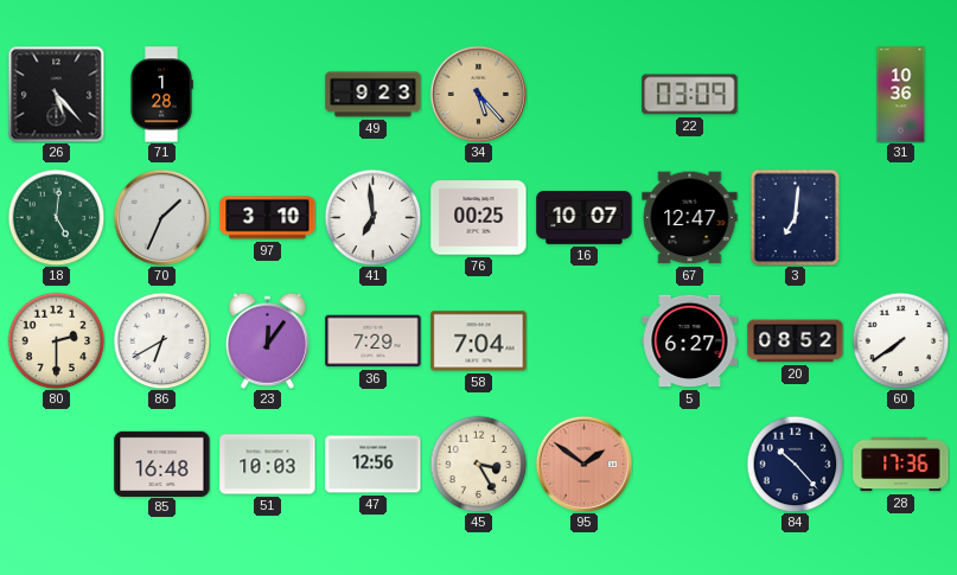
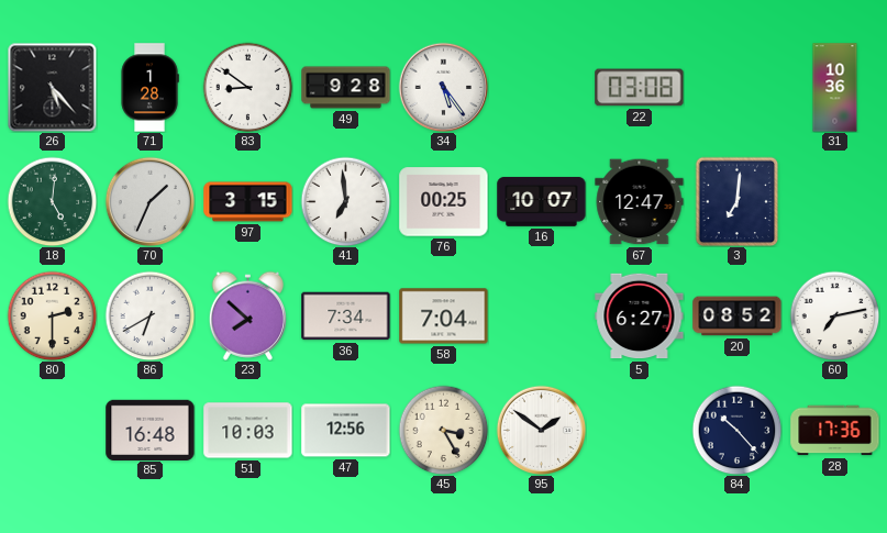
83: none -> 8:51 (247, 87)
49: 9:23 -> 9:28 (346, 88)
34: 5:23 -> 5:24 (443, 87)
34 dial: champagne -> white (443, 87)
22: 03:09 -> 03:08 (640, 88)
97: 3:10 -> 3:15 (248, 202)
23: 12:06 -> 7:52 (247, 315)
36: 7:29 -> 7:34 (346, 317)
60: 7:39 -> 7:13 (834, 315)
95 dial: salmon -> white (541, 430)
